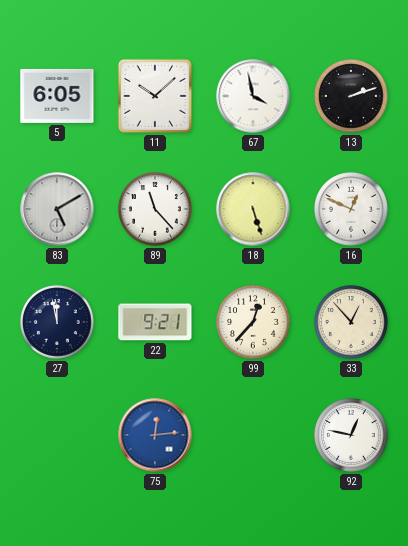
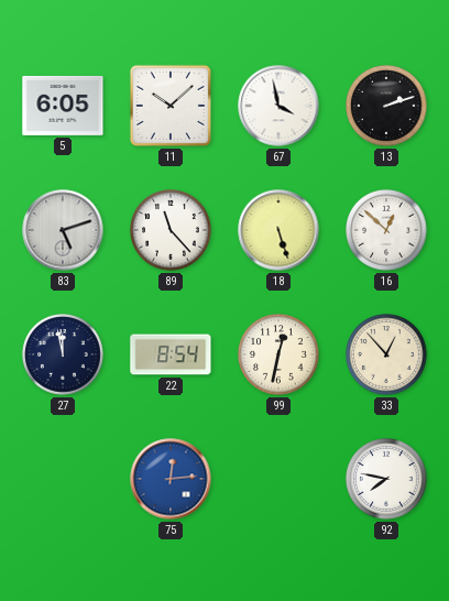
83: 5:10 -> 5:12 (63, 230)
16: 12:49 -> 12:52 (386, 230)
22: 9:21 -> 8:54 (171, 354)
99: 12:37 -> 12:32 (278, 354)
92: 12:47 -> 7:47 (386, 479)
